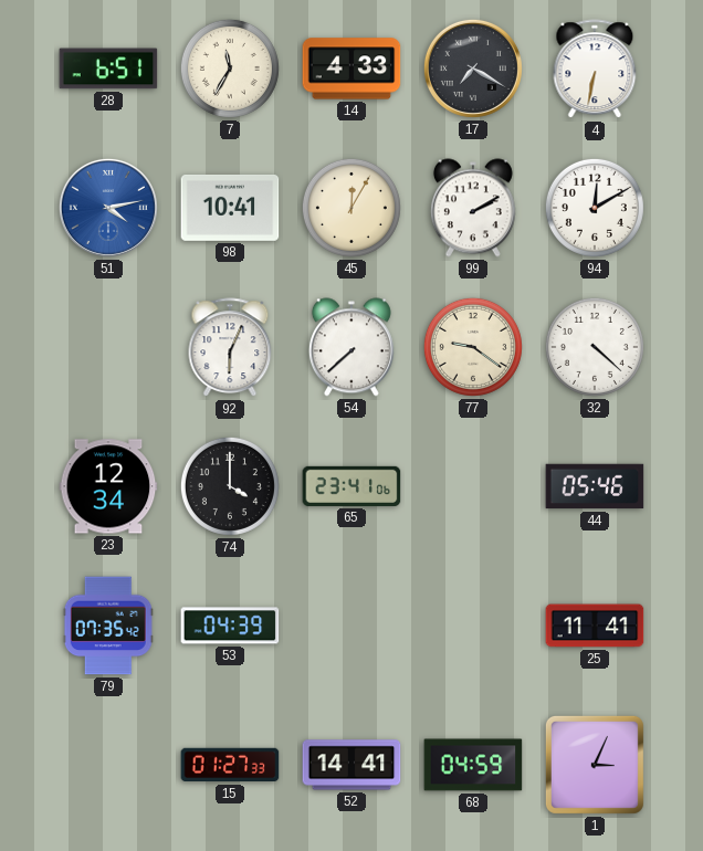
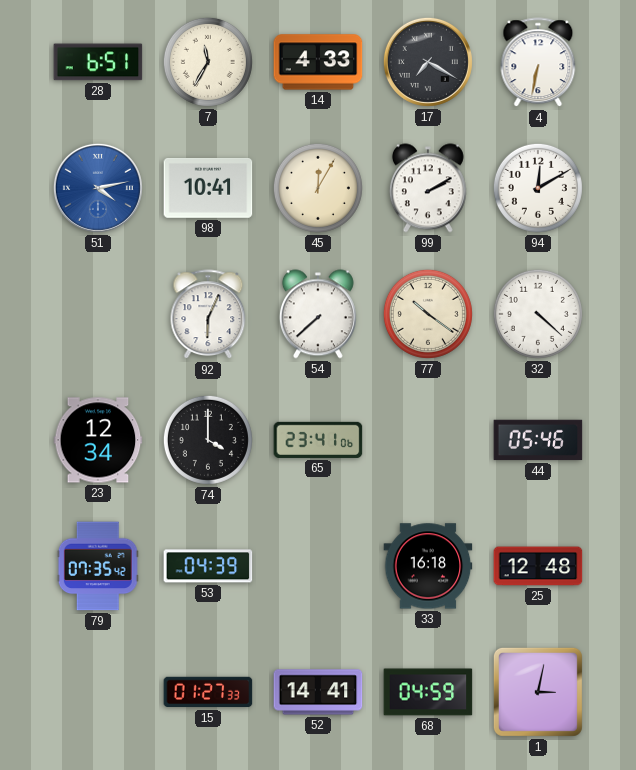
77: 9:21 -> 10:21 (428, 314)
33: none -> 16:18 (428, 566)
25: 11:41 -> 12:48 (538, 566)
1: 3:04 -> 3:02 (538, 692)
